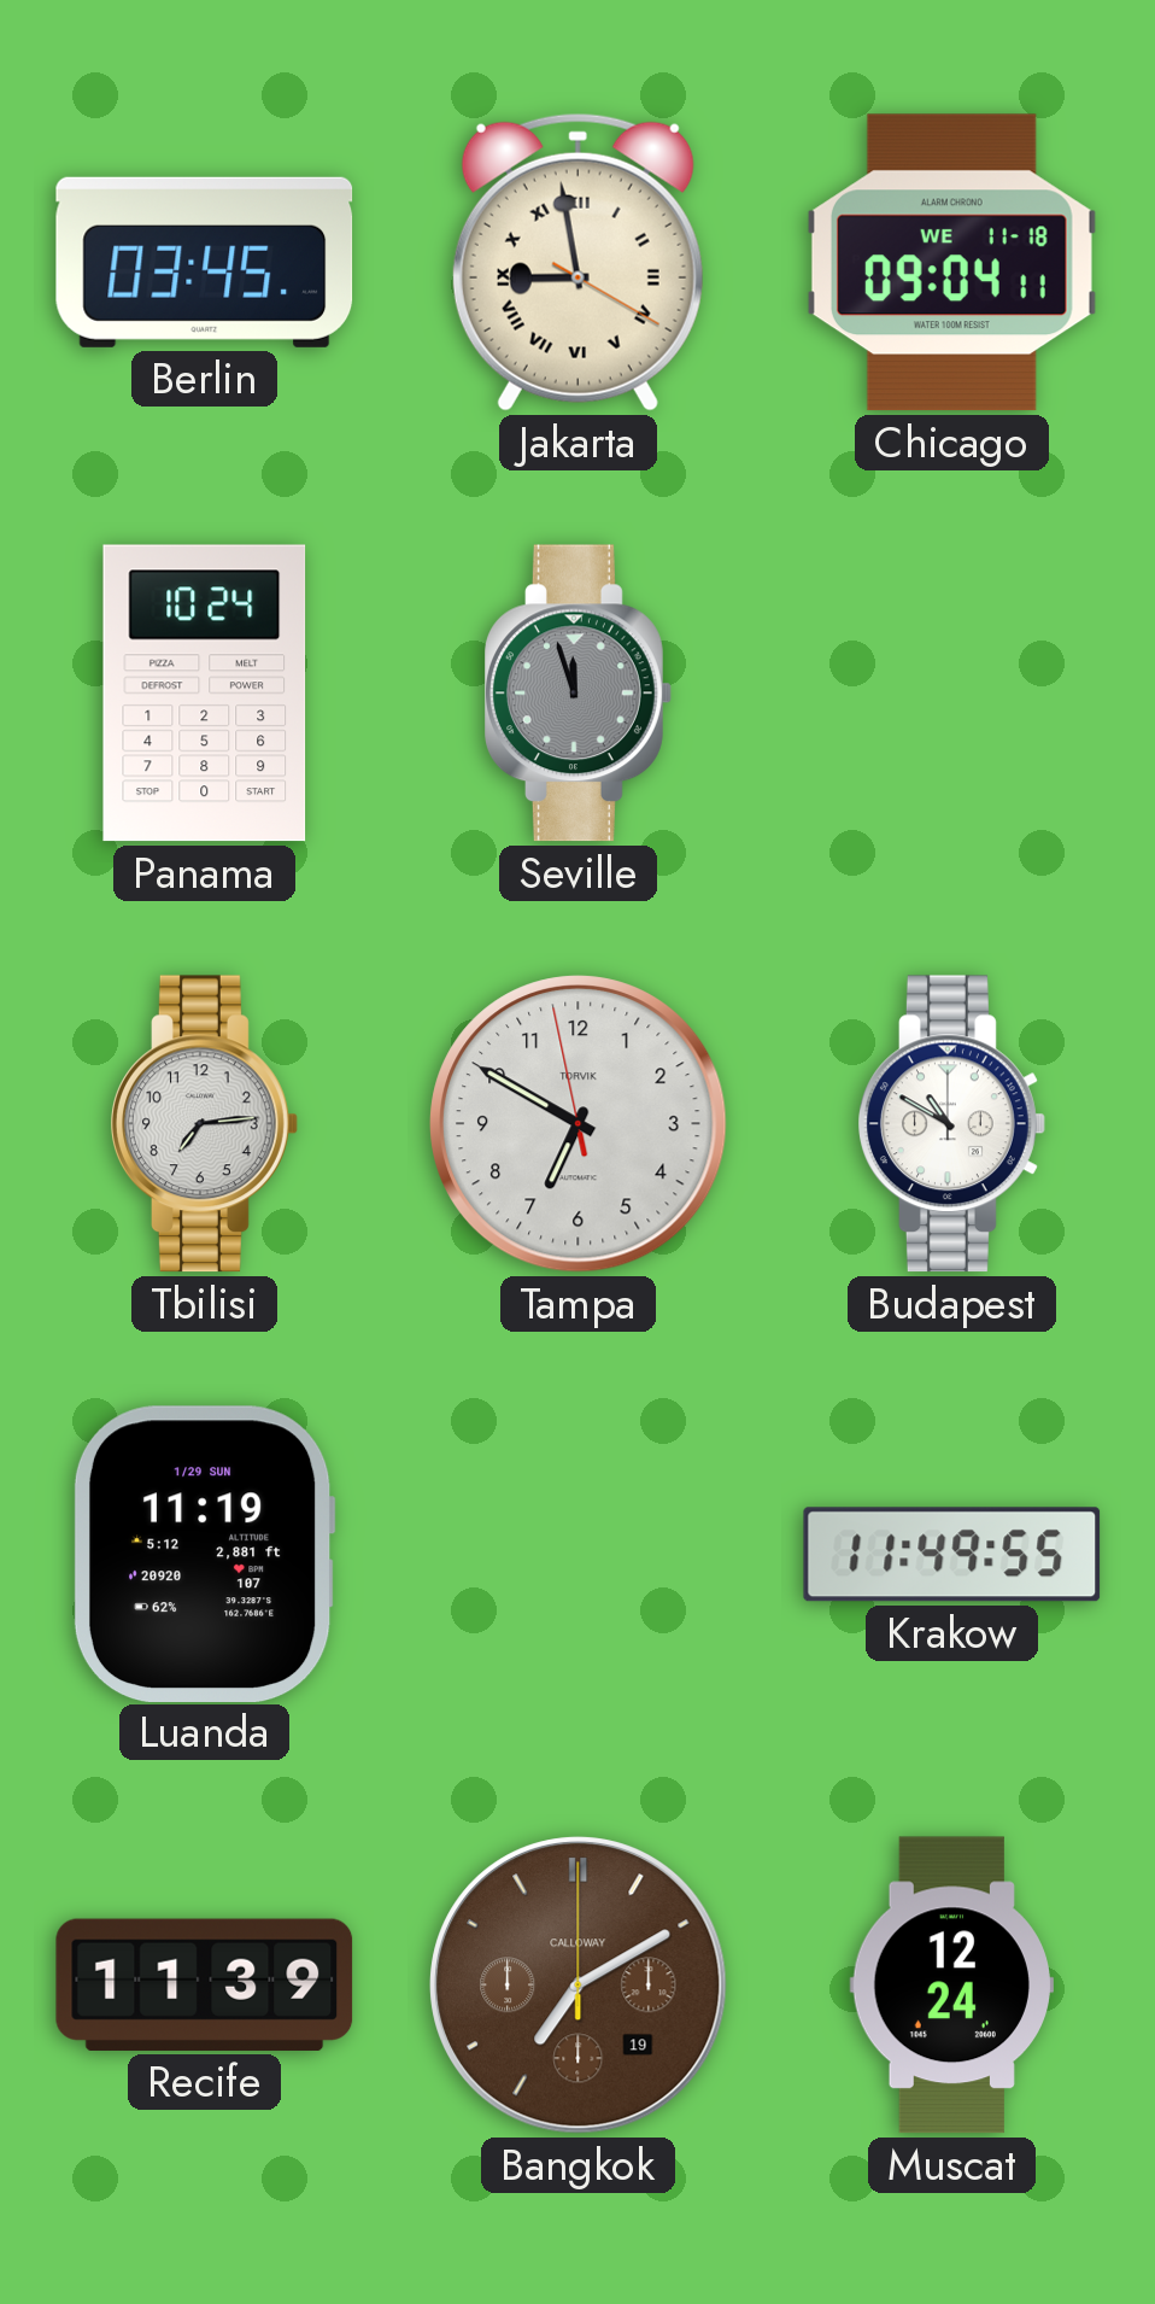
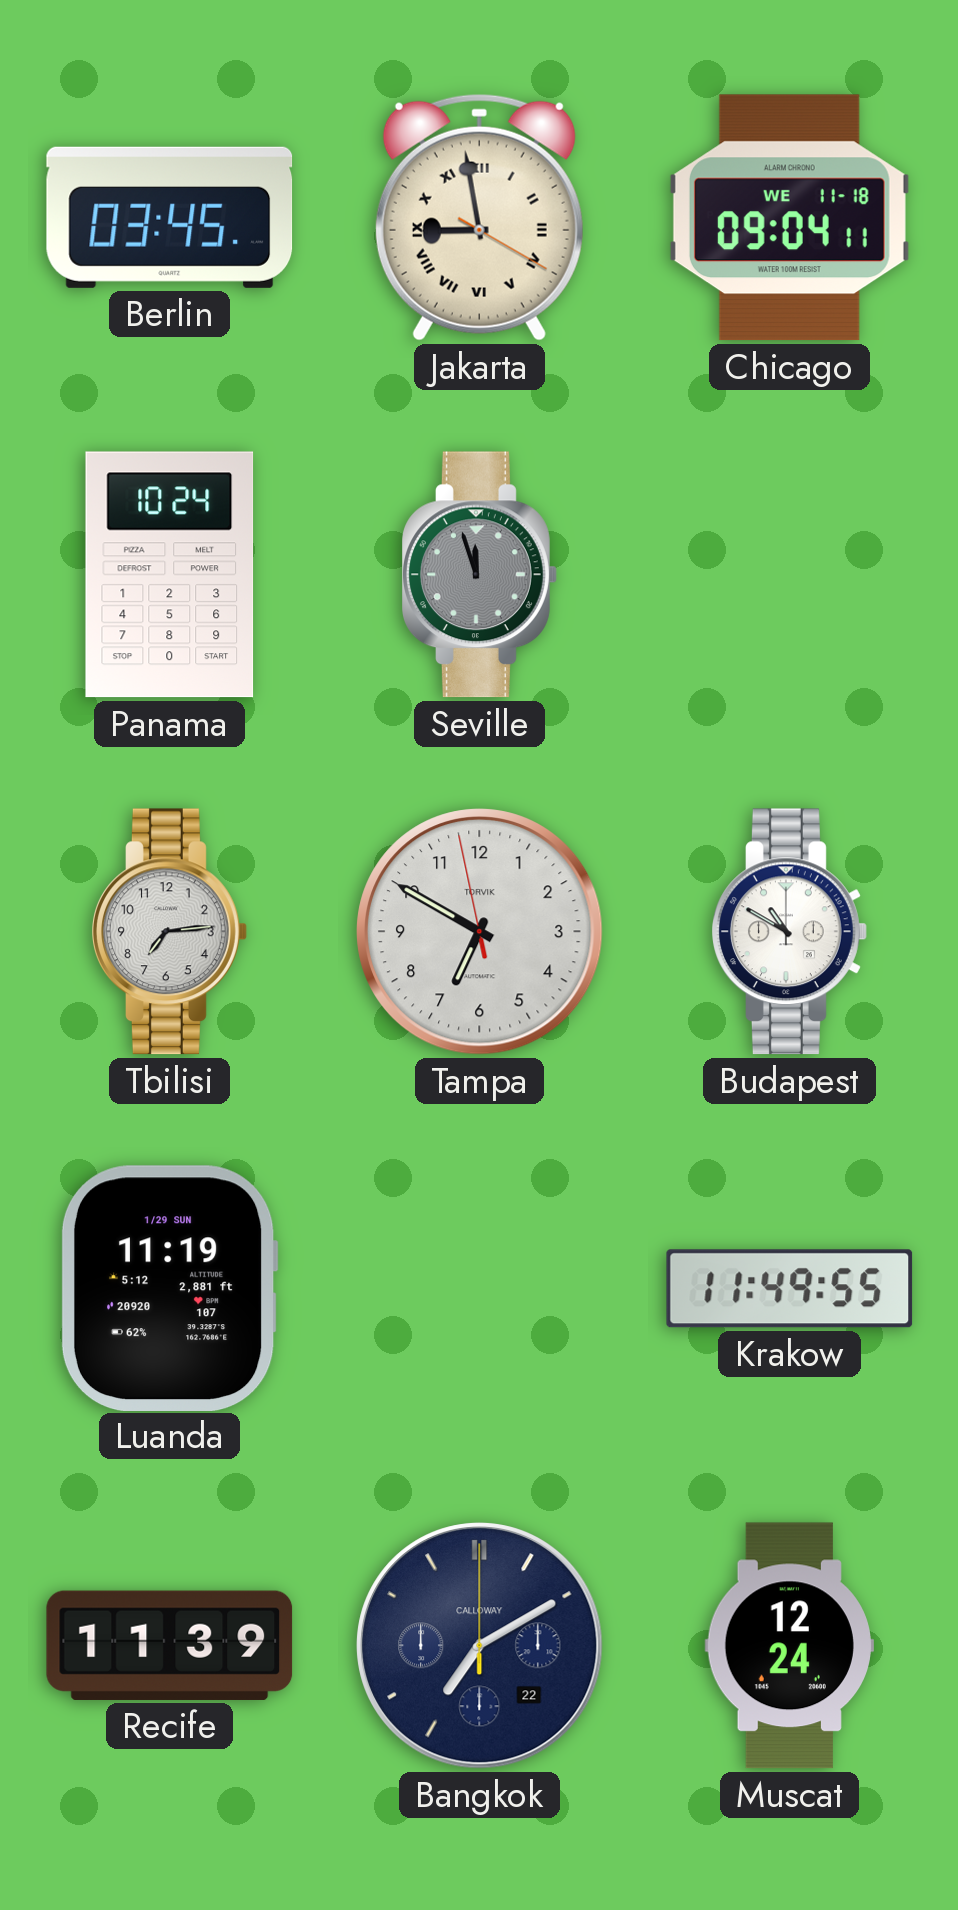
Bangkok date: 19 -> 22 (480, 1646)
Bangkok dial: brown -> navy (480, 1646)
